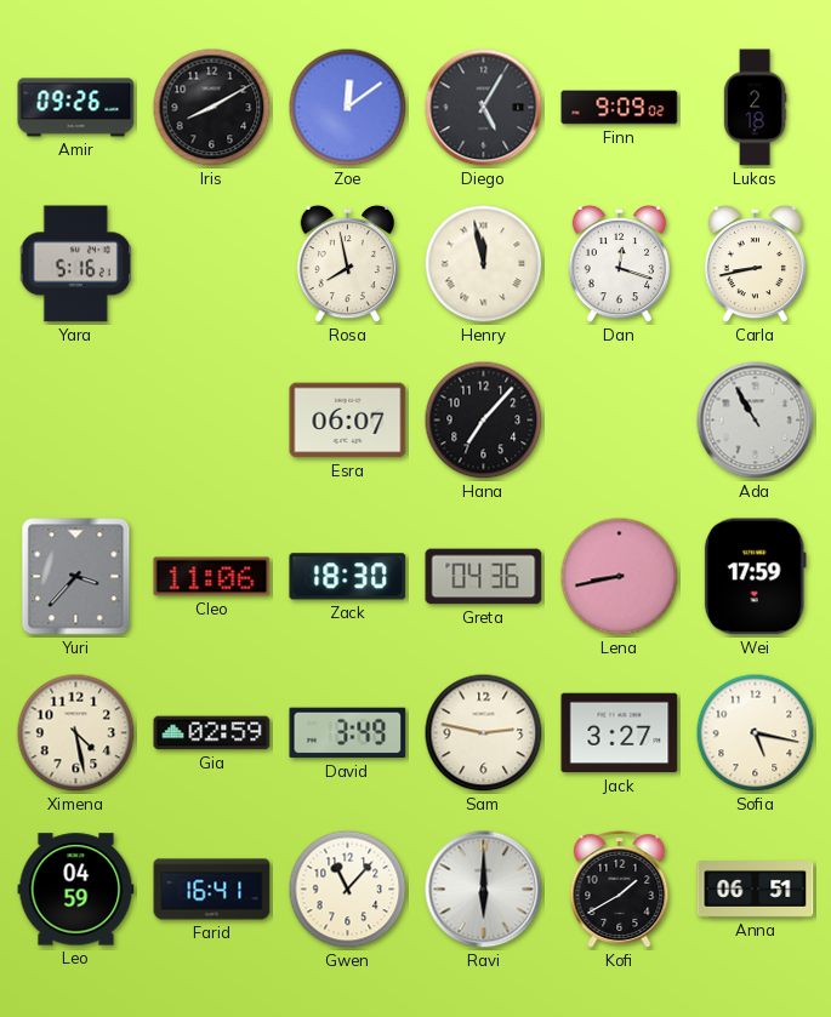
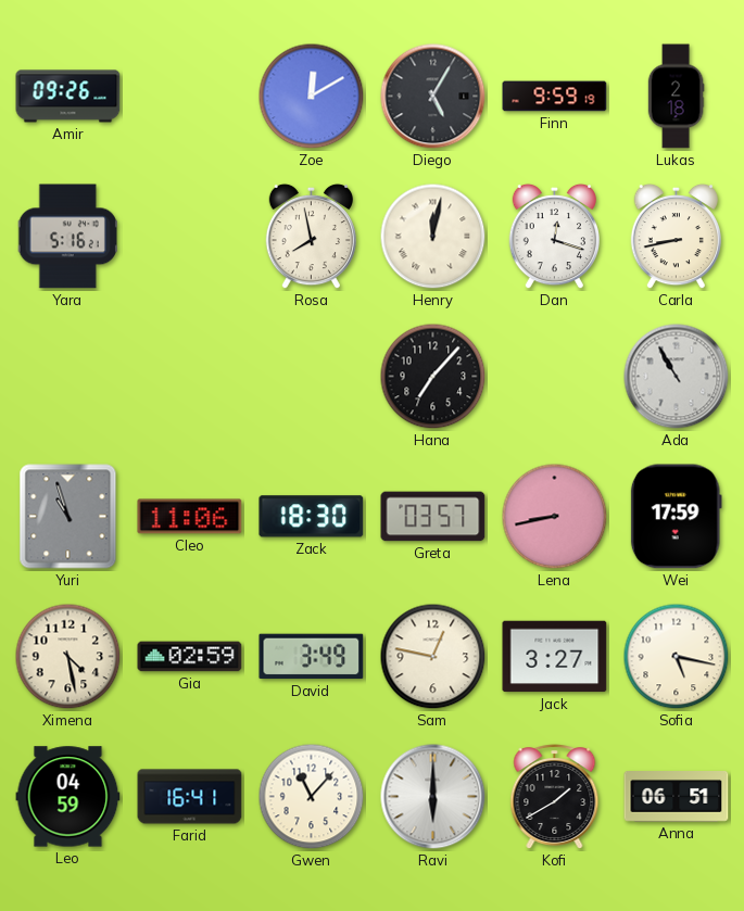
Iris: 8:10 -> none (212, 108)
Zoe: 12:09 -> 12:10 (312, 97)
Finn: 9:09 -> 9:59 (555, 97)
Henry: 11:58 -> 12:02 (433, 237)
Esra: 06:07 -> none (348, 421)
Yuri: 3:37 -> 10:57 (68, 517)
Greta: 04:36 -> 03:57 (433, 517)
Sam: 2:47 -> 12:47 (433, 657)
